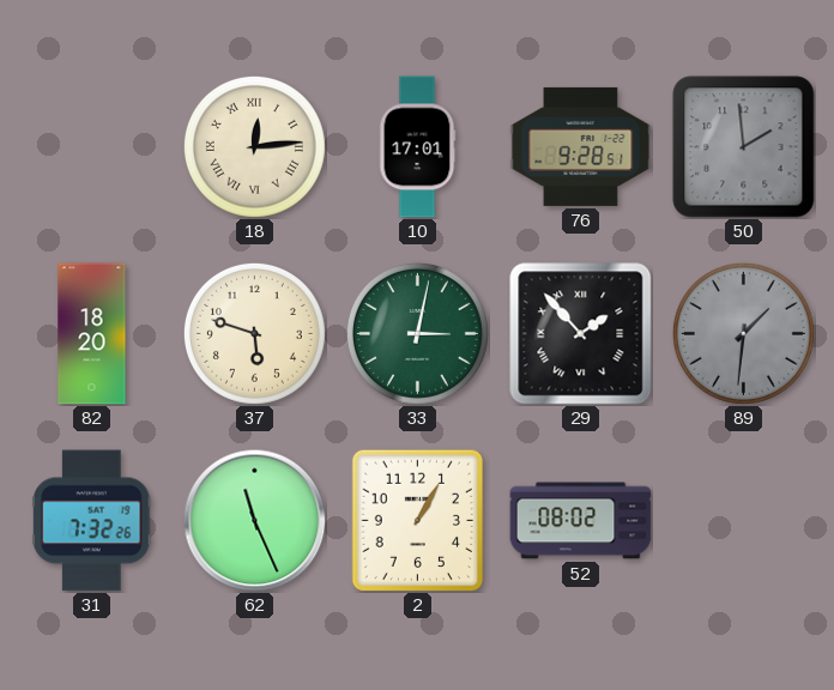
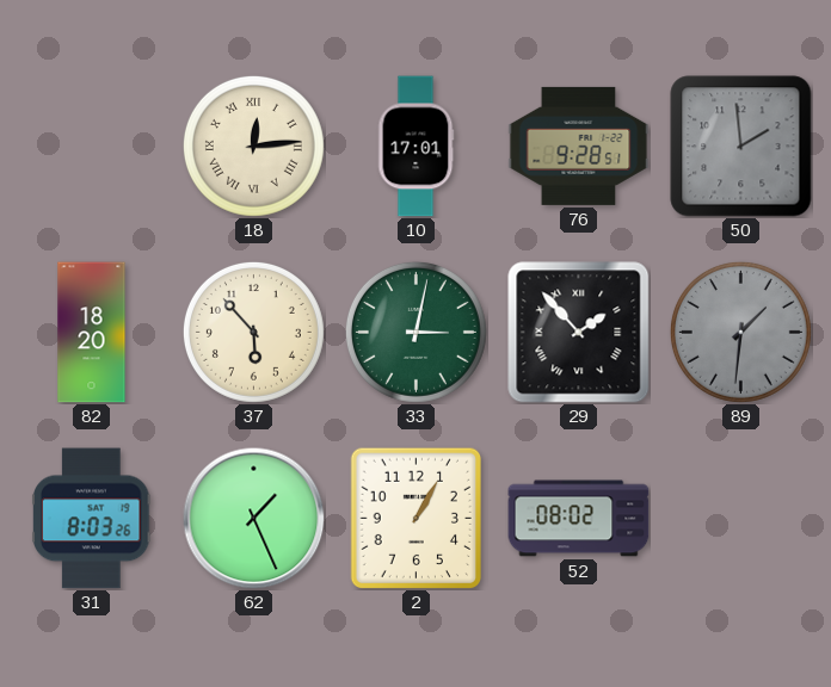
37: 5:48 -> 5:53 (253, 332)
31: 7:32 -> 8:03 (92, 519)
62: 11:26 -> 1:26 (254, 519)
